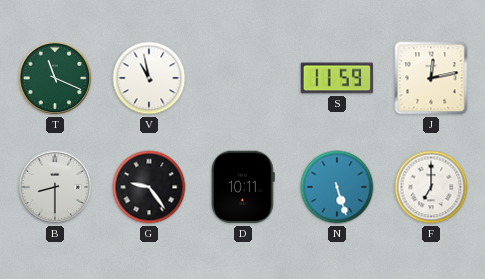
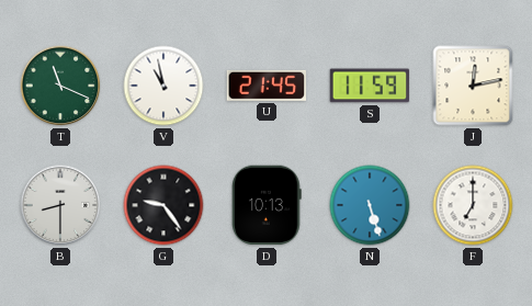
U: none -> 21:45 (265, 86)
D: 10:11 -> 10:13 (268, 205)
